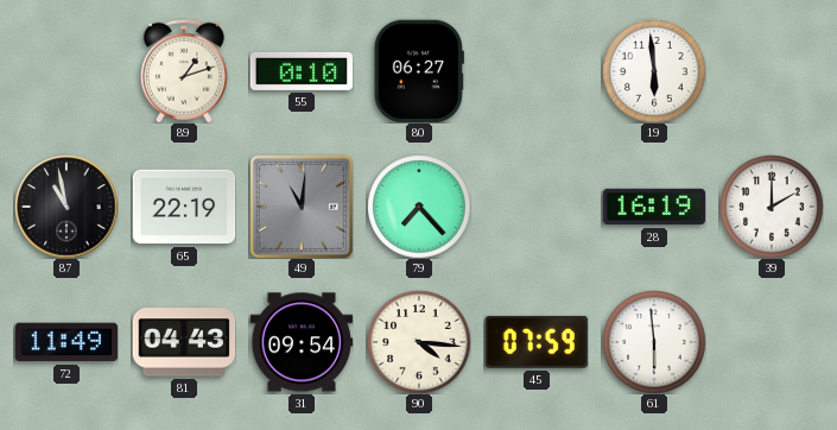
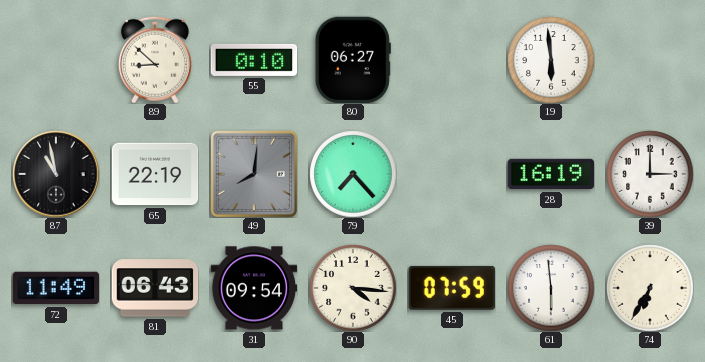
89: 1:12 -> 8:52 (155, 60)
49: 11:01 -> 8:01 (254, 174)
39: 2:00 -> 3:00 (650, 174)
81: 04:43 -> 06:43 (155, 288)
74: none -> 6:35 (650, 288)
